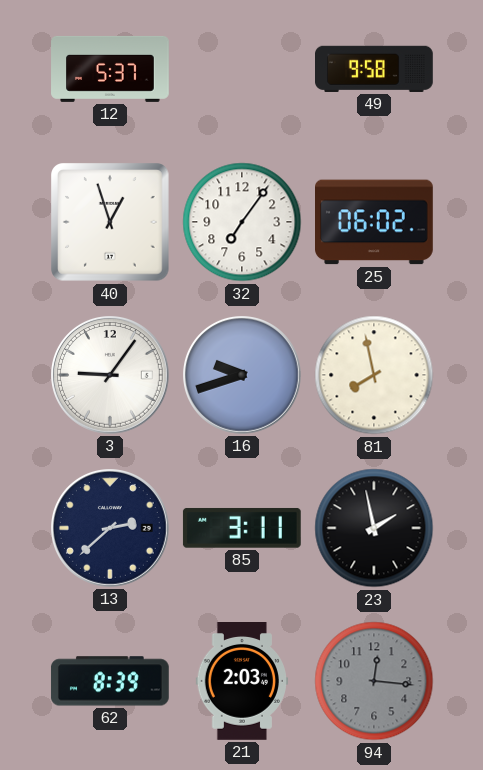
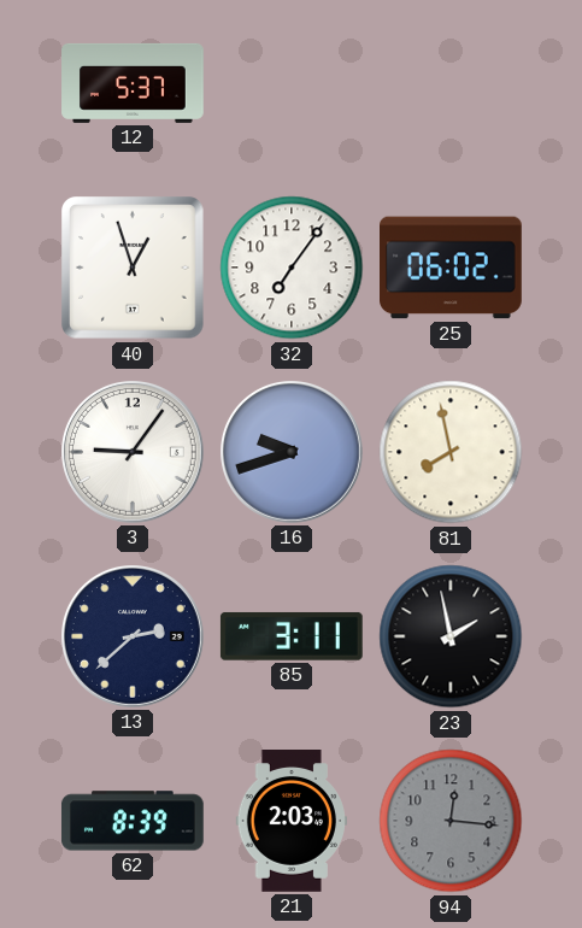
49: 9:58 -> none (375, 69)
